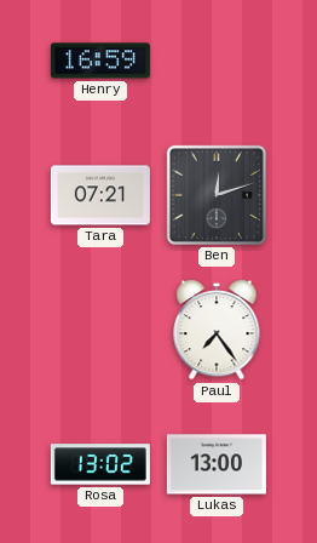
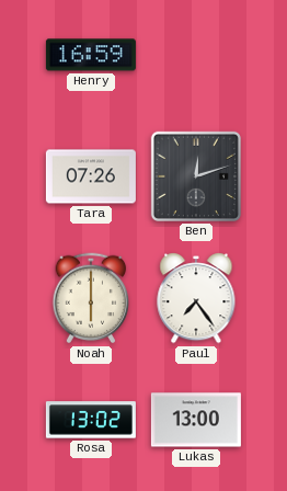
Tara: 07:21 -> 07:26 (91, 176)
Noah: none -> 6:00 (91, 298)
